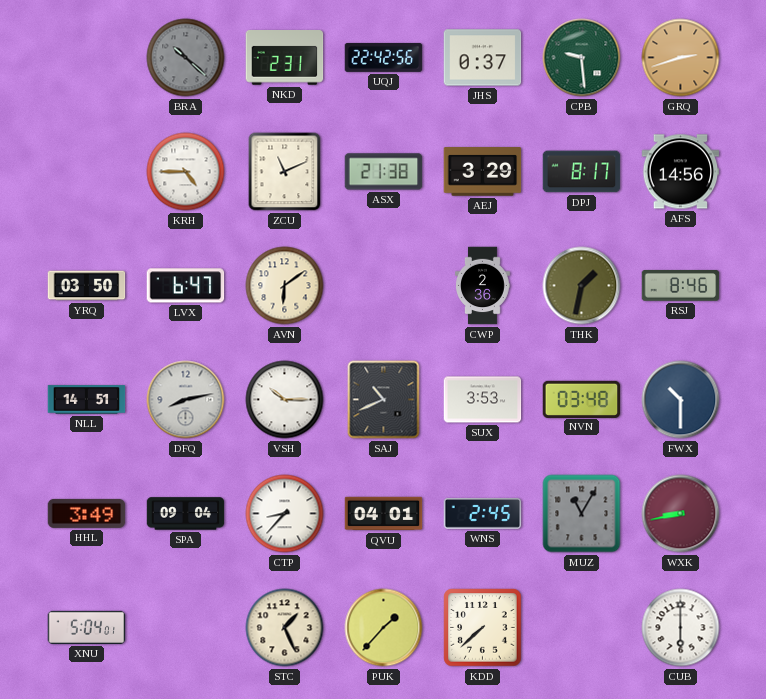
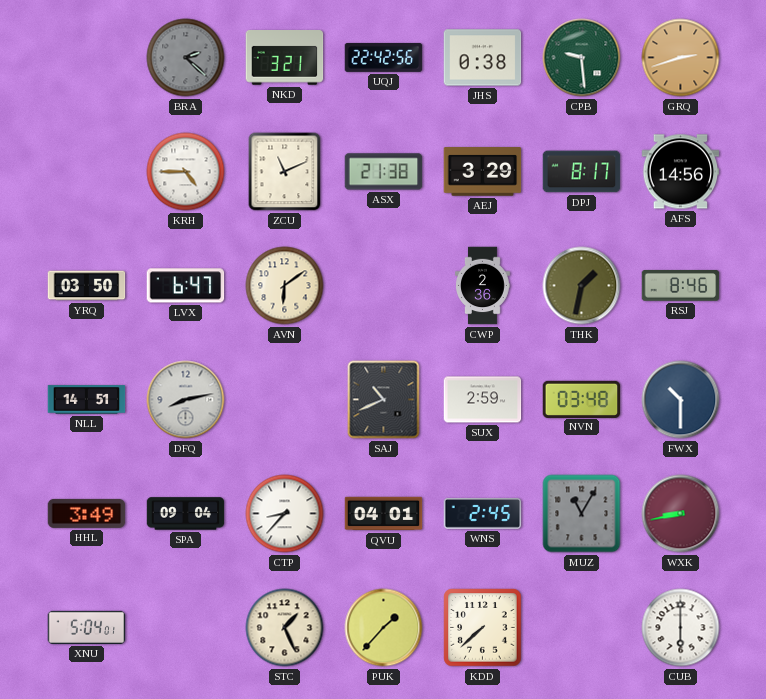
BRA: 10:22 -> 2:22 (186, 58)
NKD: 2:31 -> 3:21 (285, 58)
JHS: 0:37 -> 0:38 (483, 58)
VSH: 10:15 -> none (285, 400)
SUX: 3:53 -> 2:59 (483, 400)
